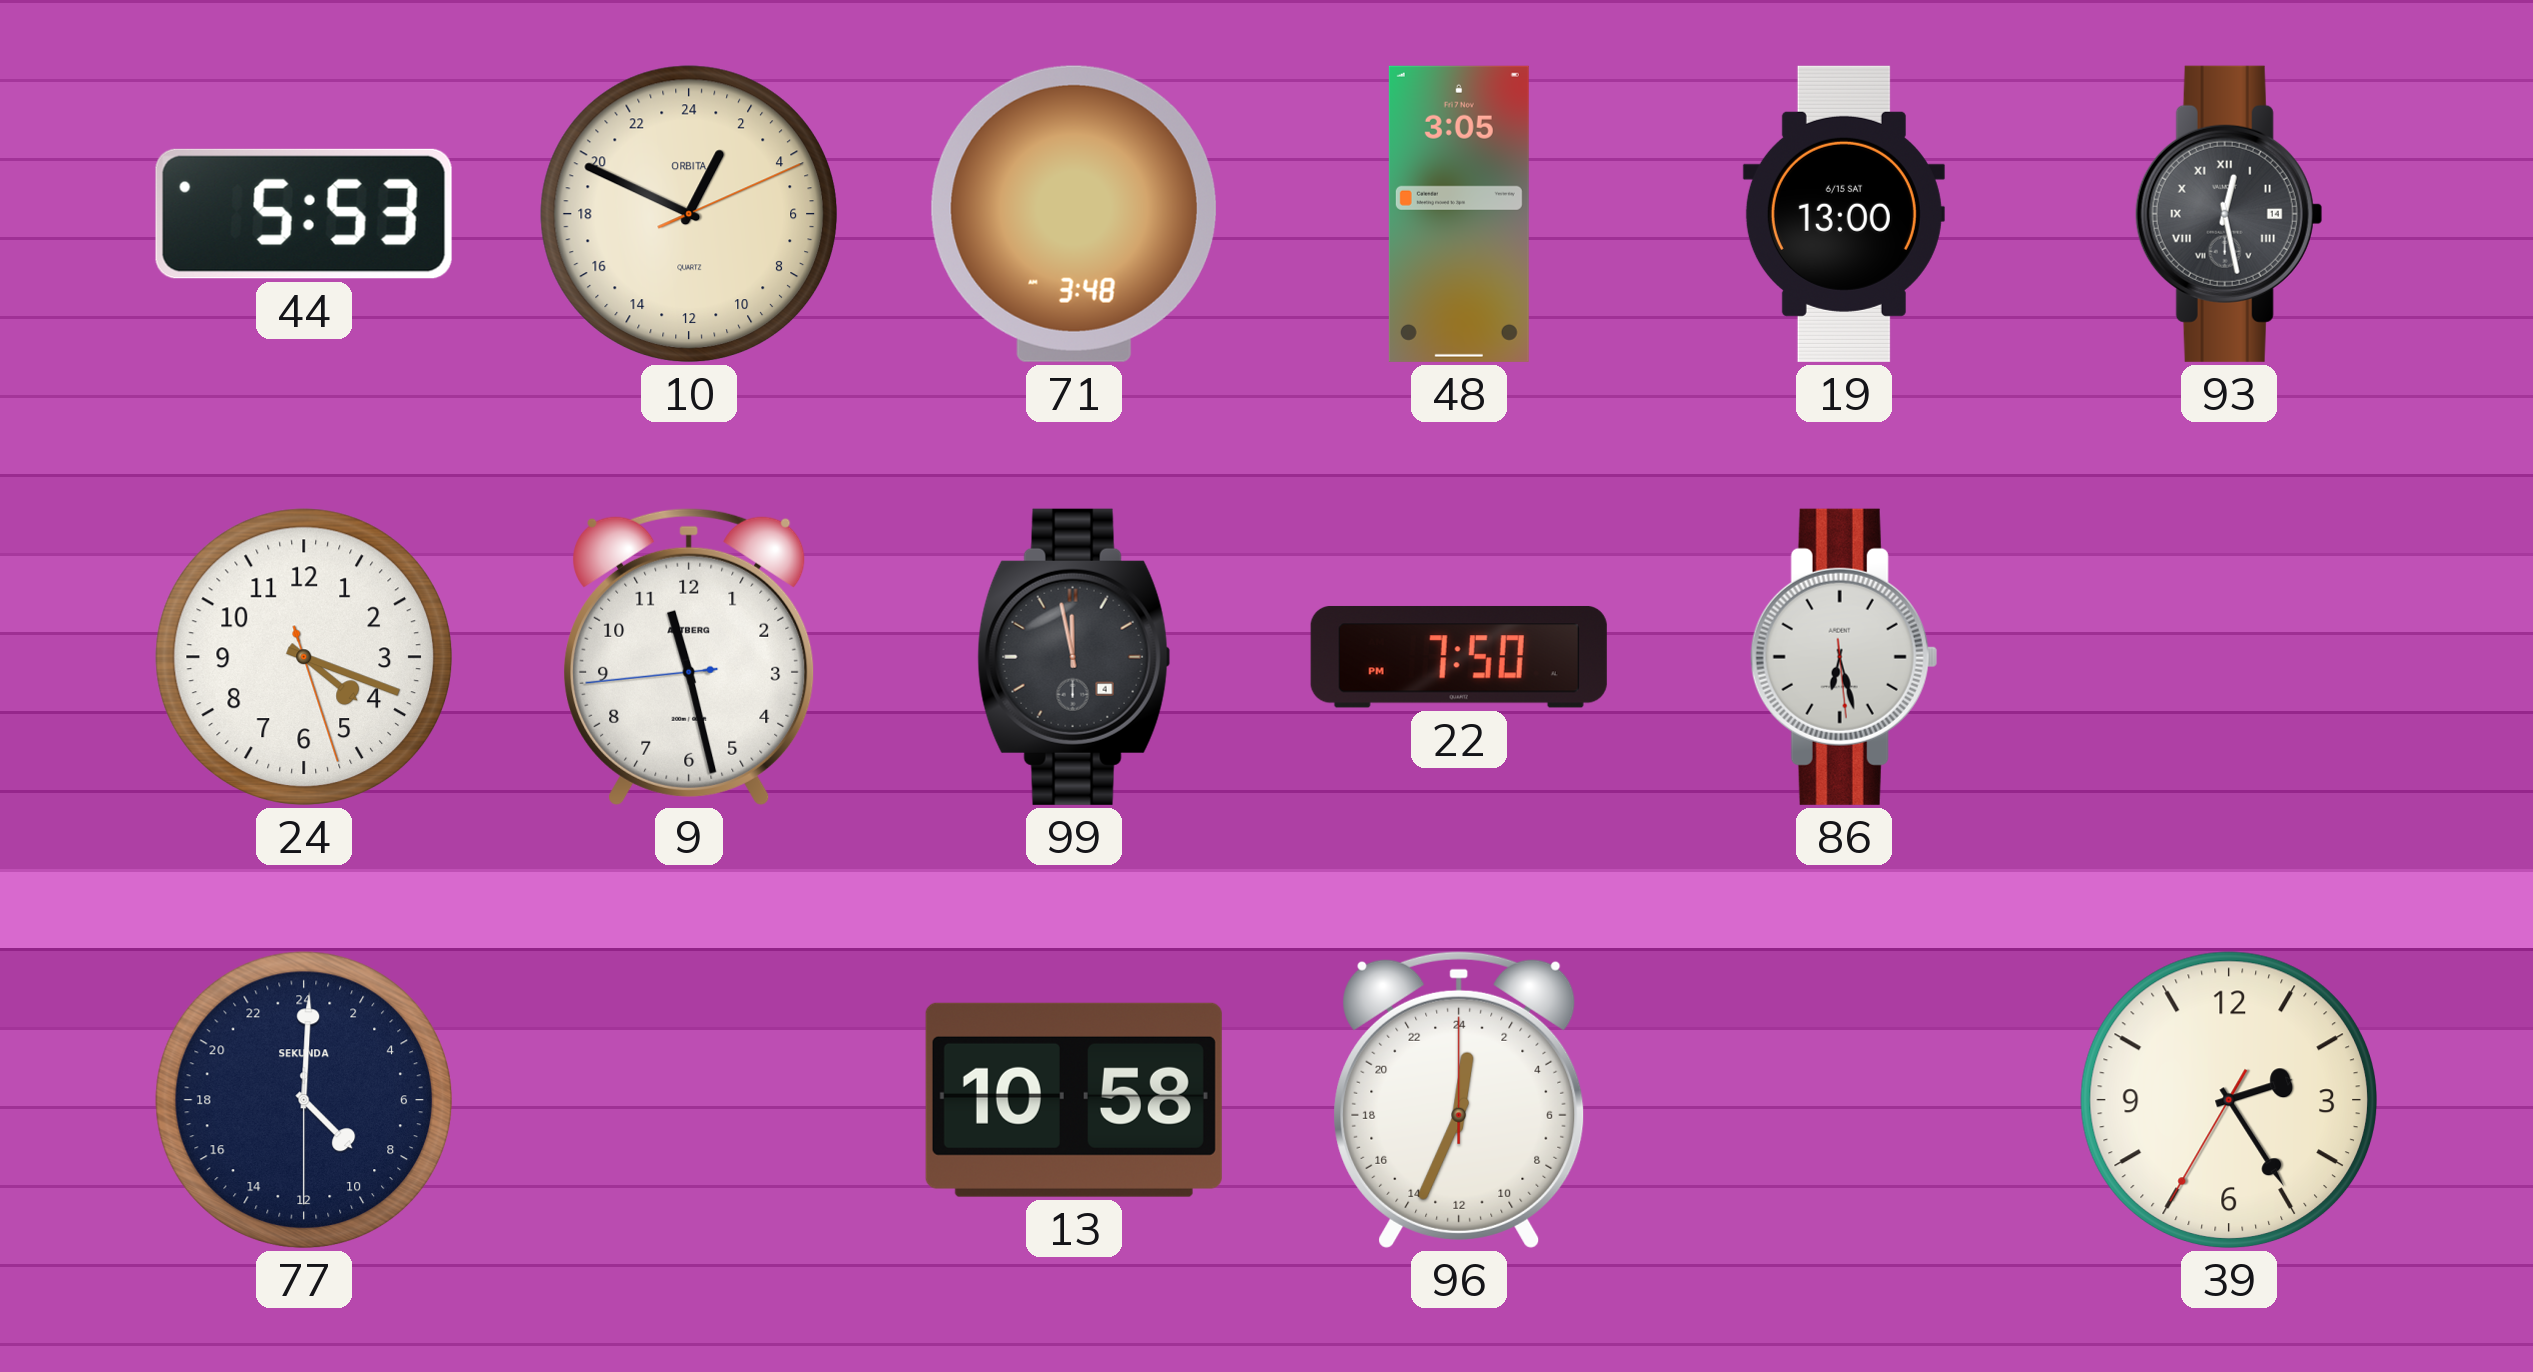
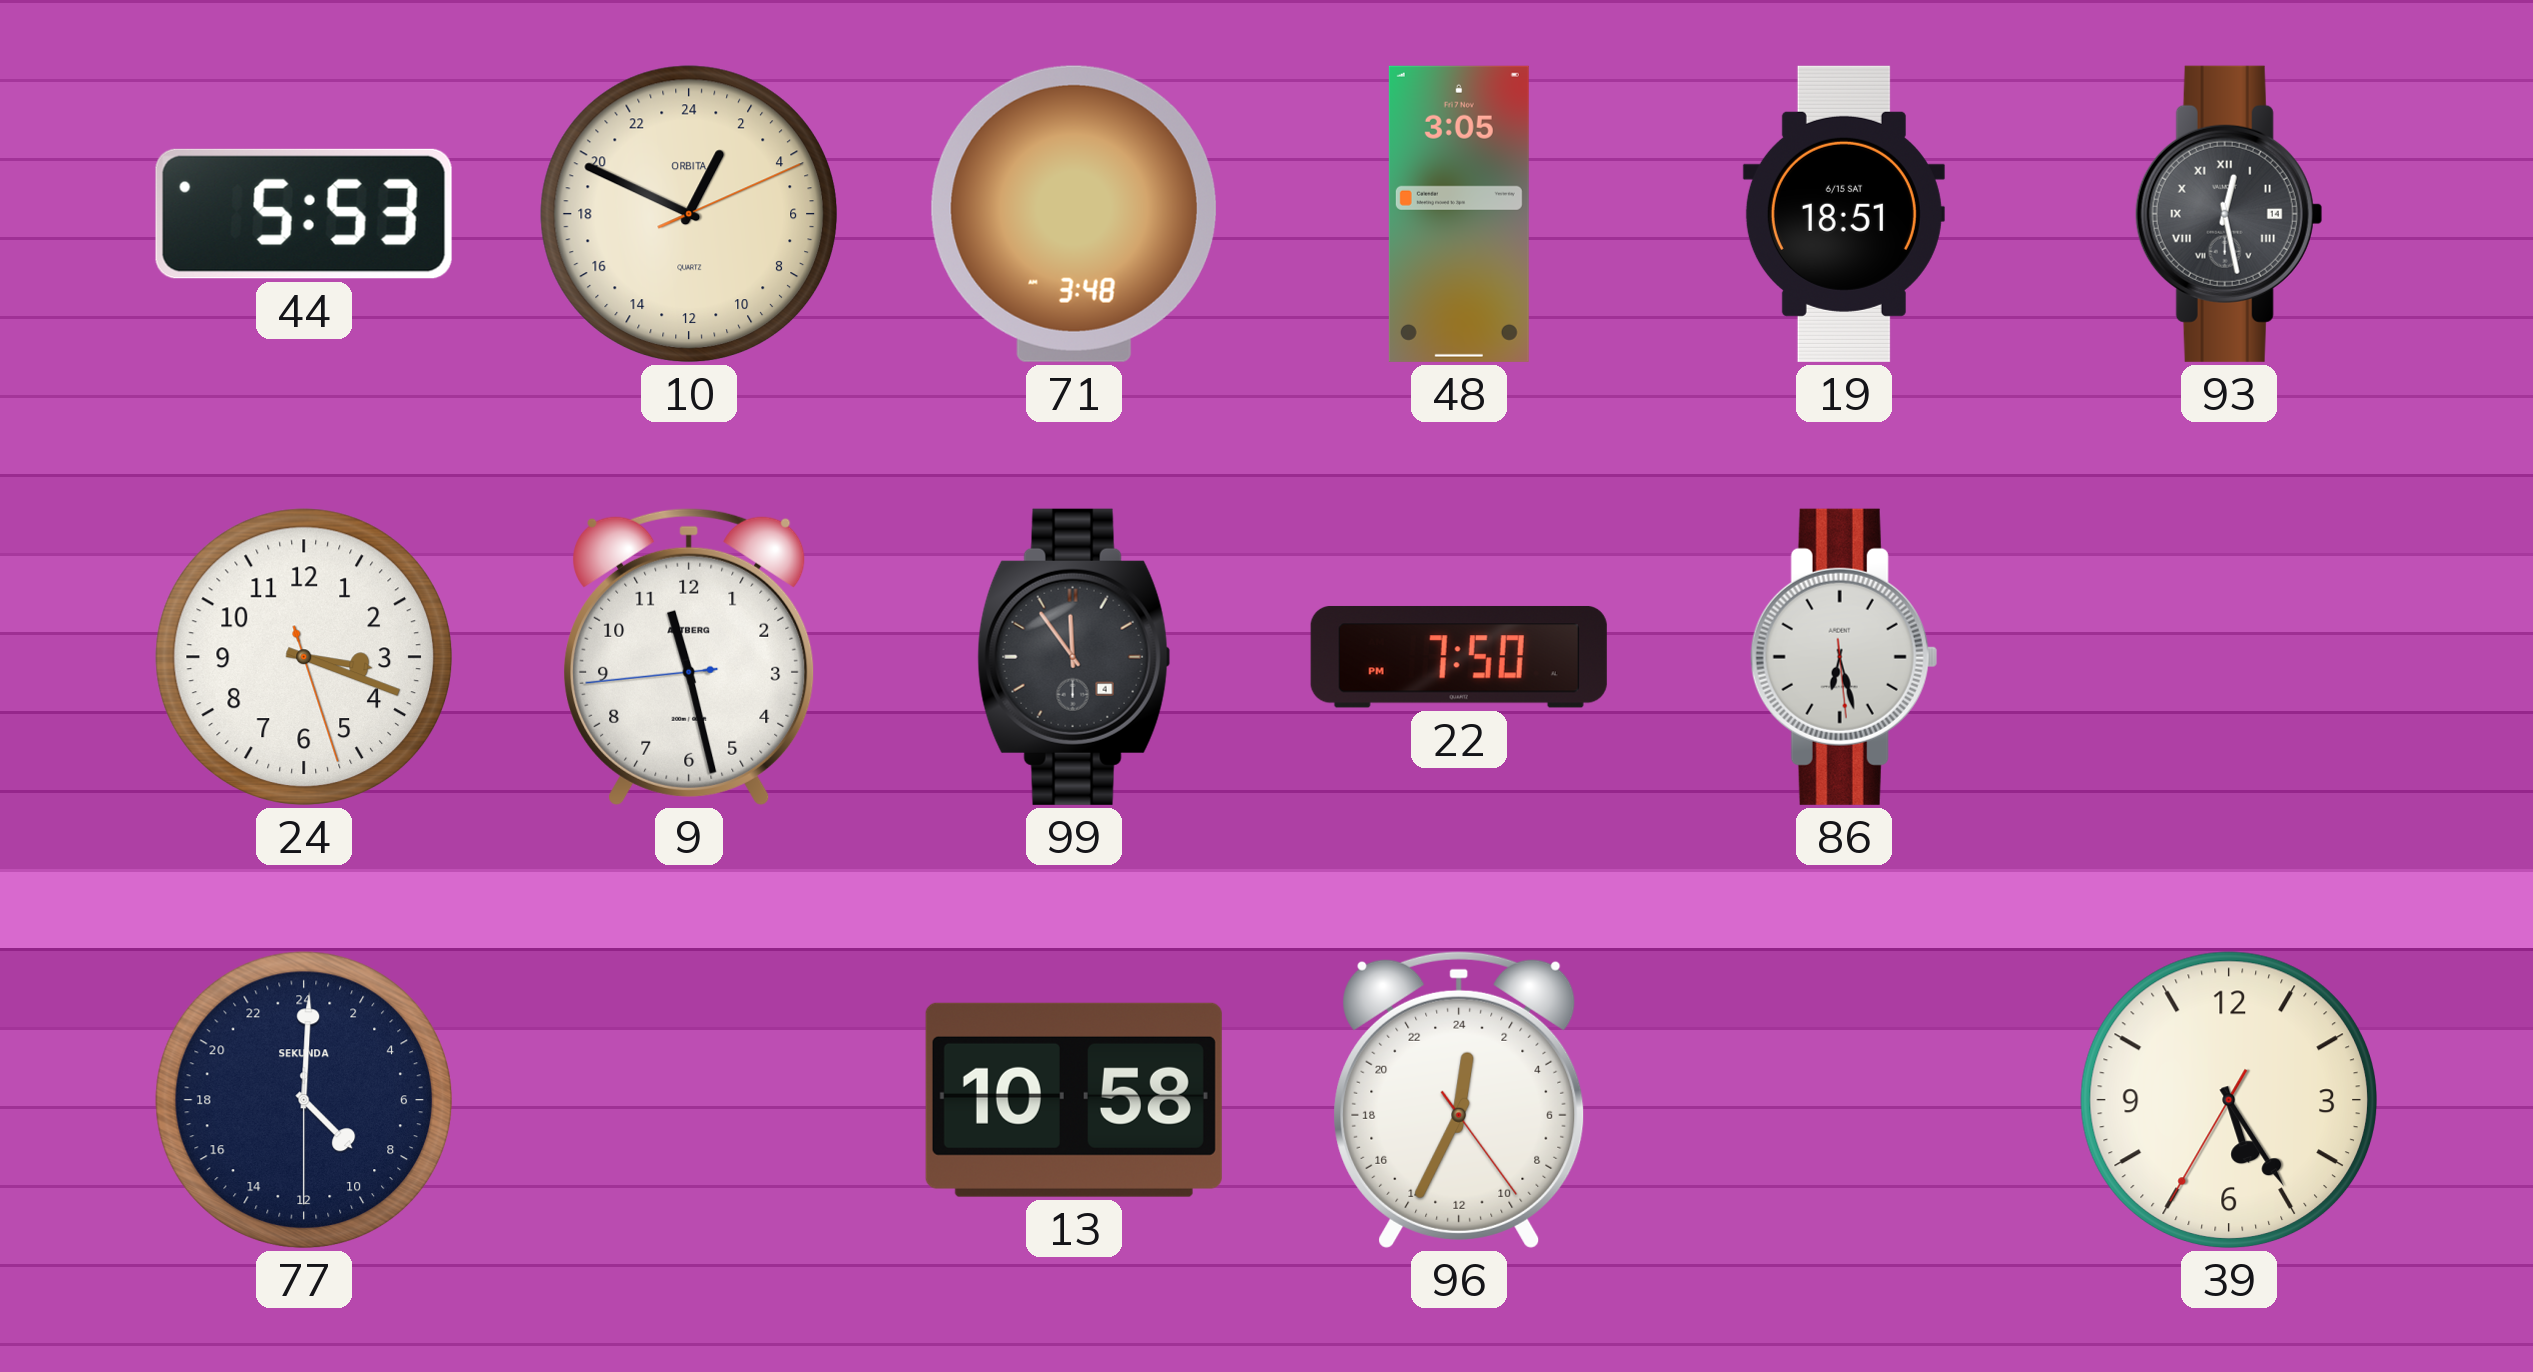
19: 13:00 -> 18:51 (1844, 214)
24: 4:18 -> 3:18 (304, 657)
99: 11:58 -> 11:54 (1074, 657)
96: 0:34:00 -> 0:34:24 (1459, 1099)
39: 2:24 -> 5:24 (2229, 1100)
